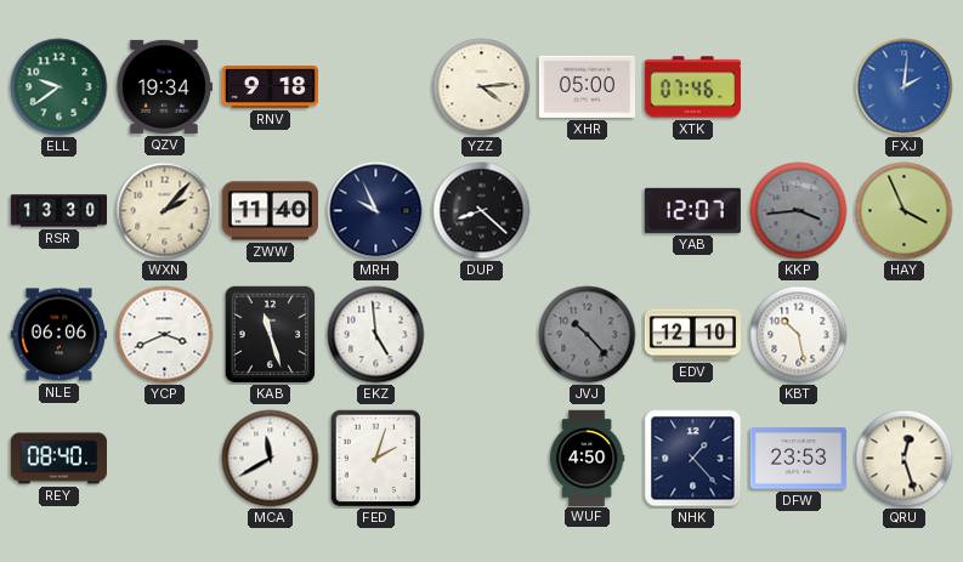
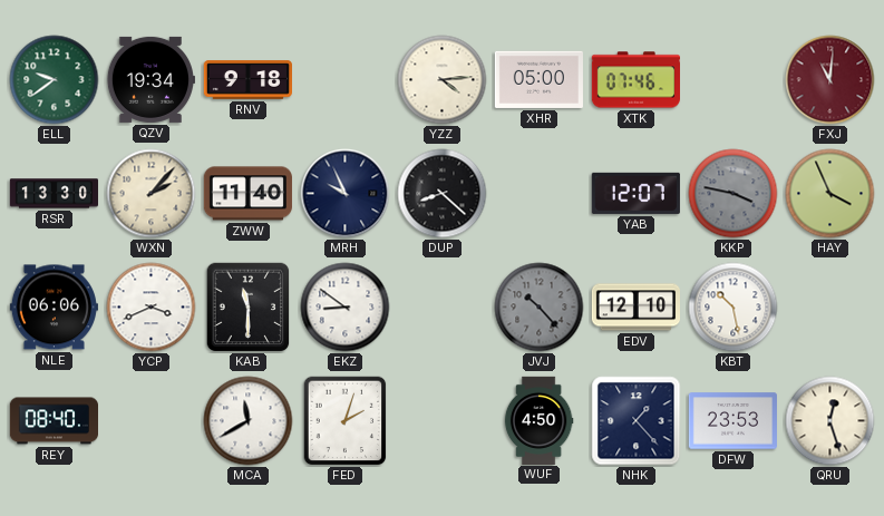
FXJ: 2:01 -> 11:01 (830, 80)
FXJ dial: blue -> burgundy (830, 80)
KKP: 3:44 -> 3:47 (734, 194)
KAB: 11:27 -> 11:30 (249, 308)
EKZ: 4:59 -> 8:51 (346, 308)
